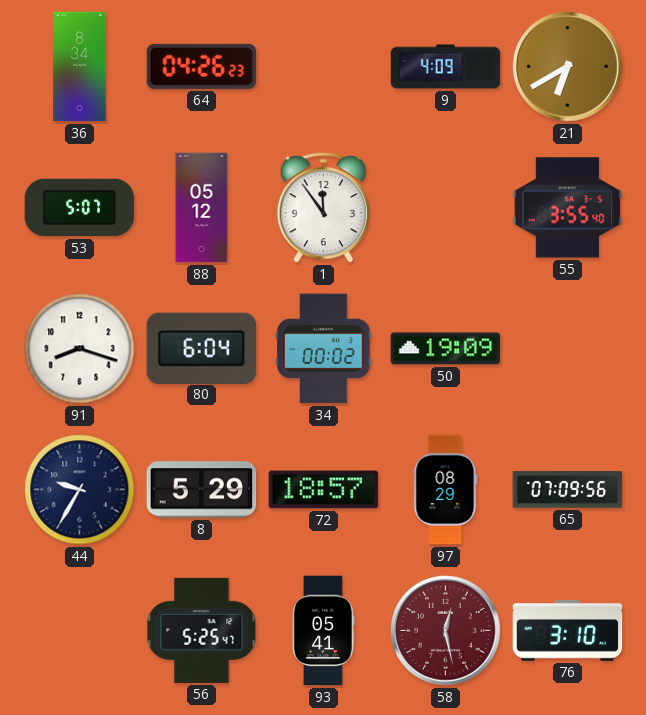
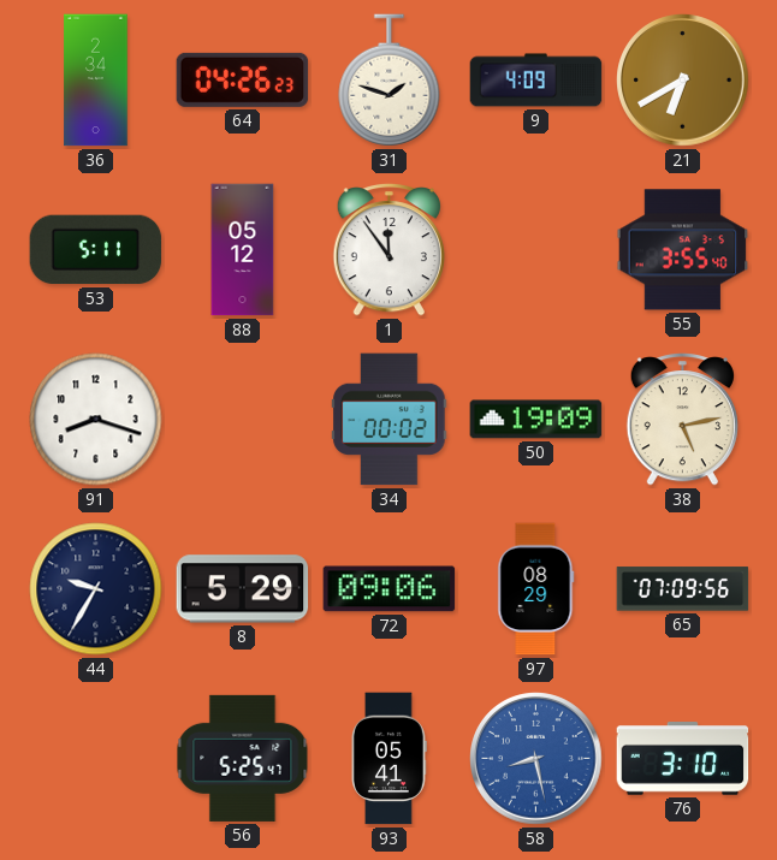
36: 8:34 -> 2:34 (96, 81)
31: none -> 1:48 (390, 81)
53: 5:07 -> 5:11 (96, 250)
80: 6:04 -> none (202, 348)
38: none -> 5:13 (682, 420)
72: 18:57 -> 09:06 (390, 589)
58: 12:28 -> 8:28 (536, 759)
58 dial: burgundy -> blue (536, 759)
